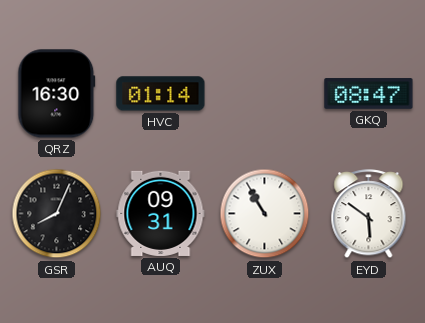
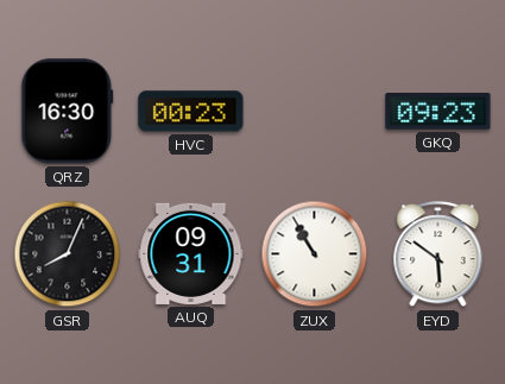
HVC: 01:14 -> 00:23 (191, 112)
GKQ: 08:47 -> 09:23 (438, 112)
